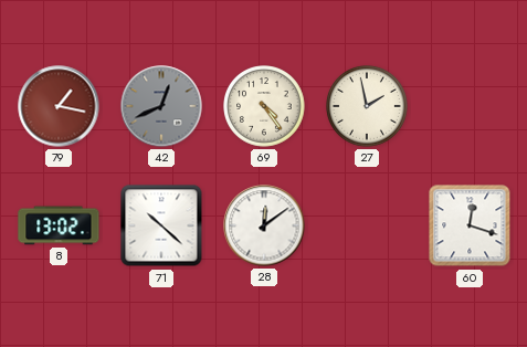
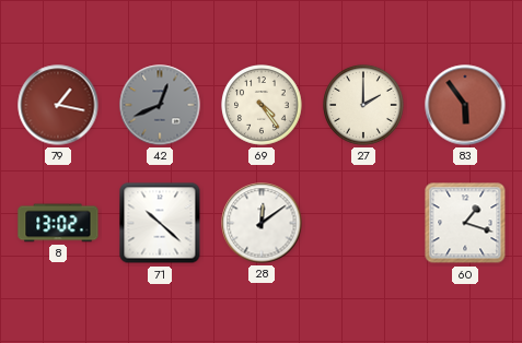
27: 1:58 -> 2:00 (363, 105)
83: none -> 5:54 (465, 105)
60: 12:18 -> 1:18 (465, 223)
